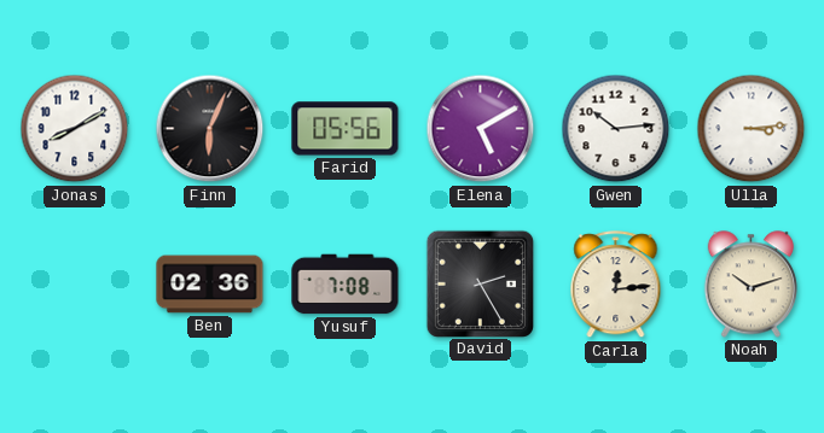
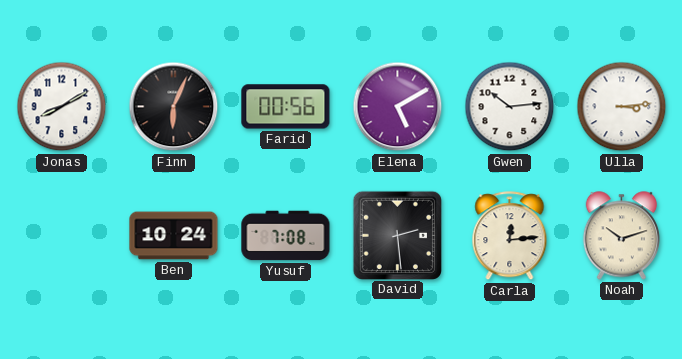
Farid: 05:56 -> 00:56 (286, 107)
Ben: 02:36 -> 10:24 (174, 236)
David: 2:25 -> 2:29 (397, 235)
